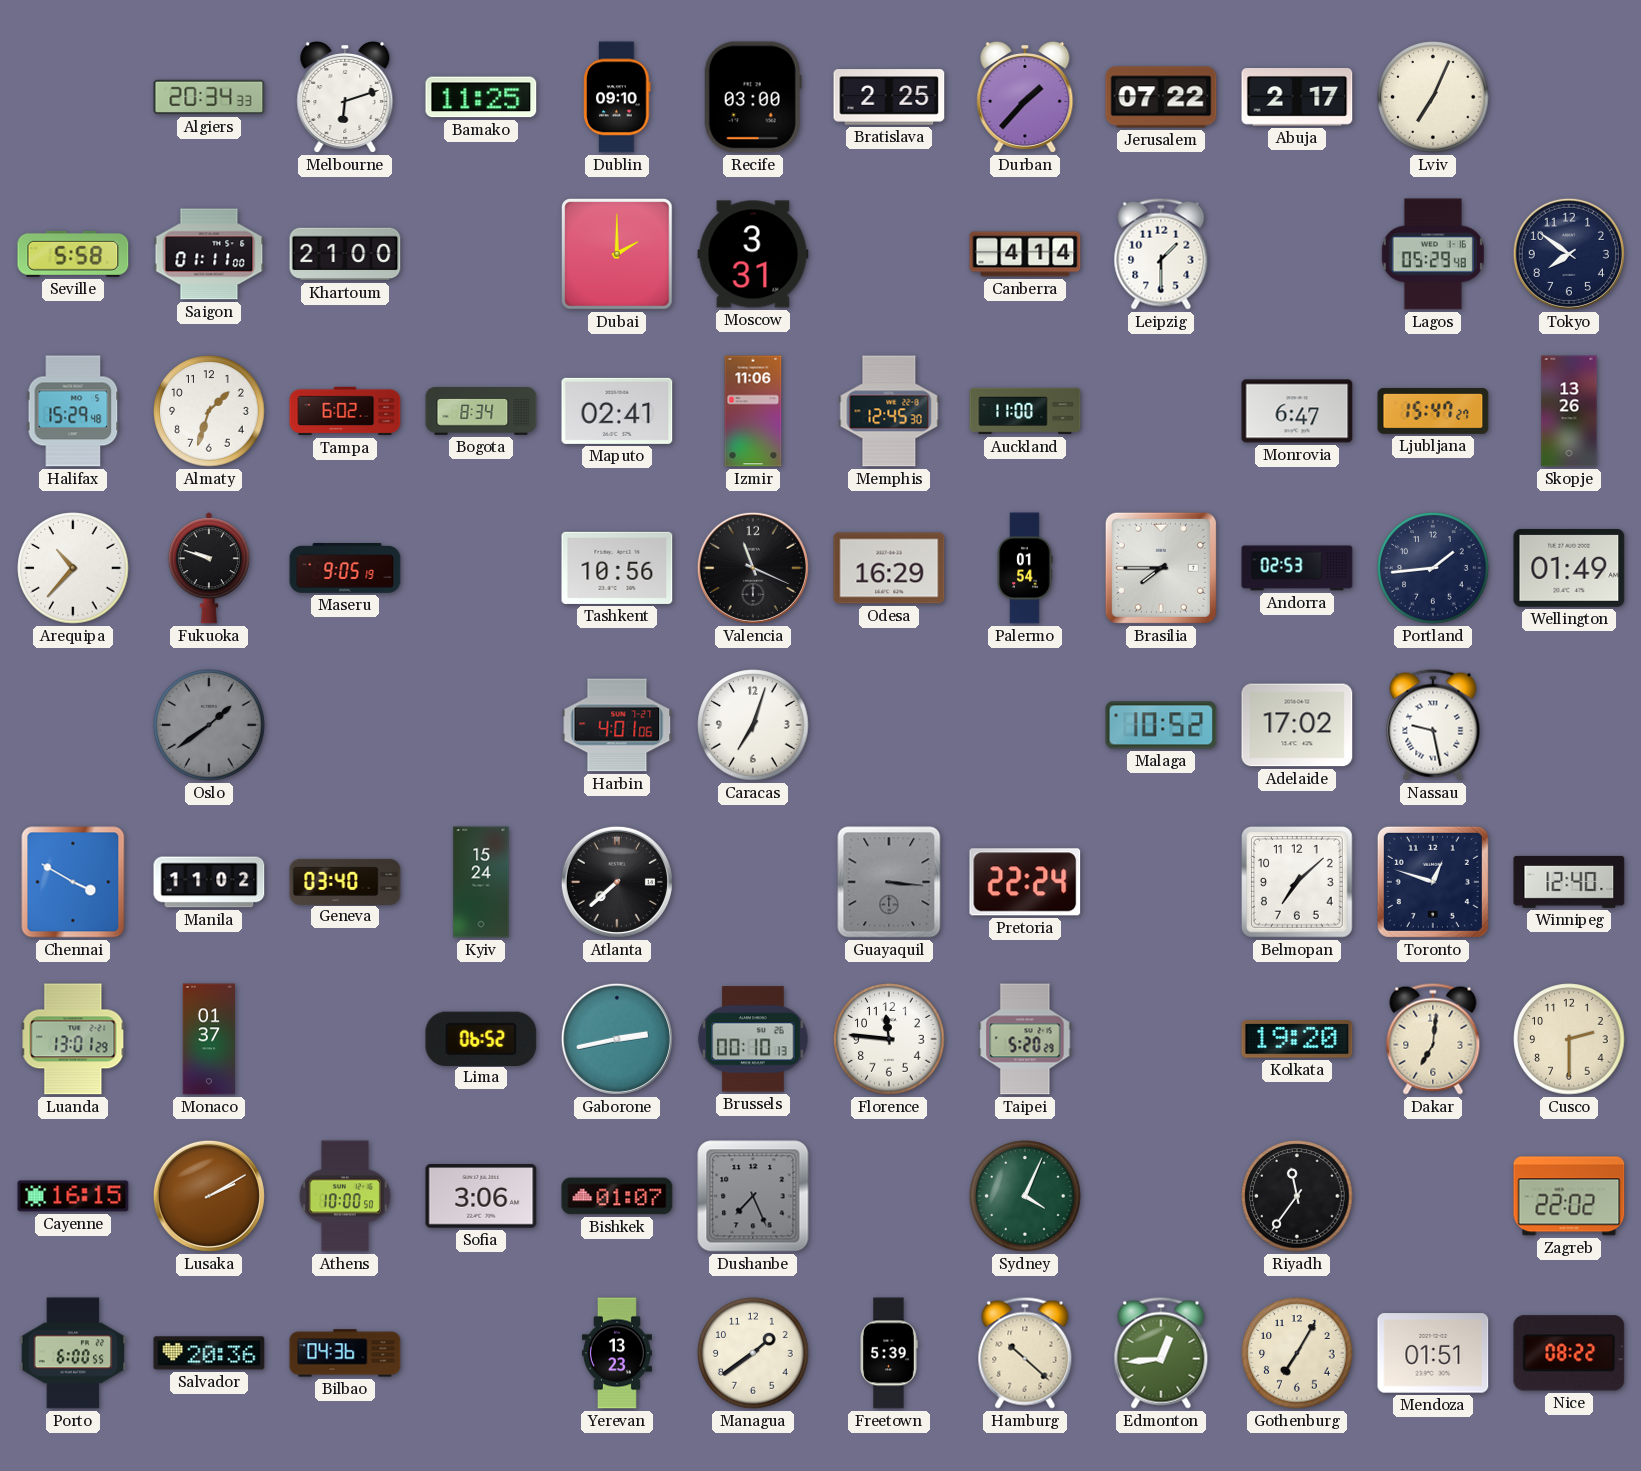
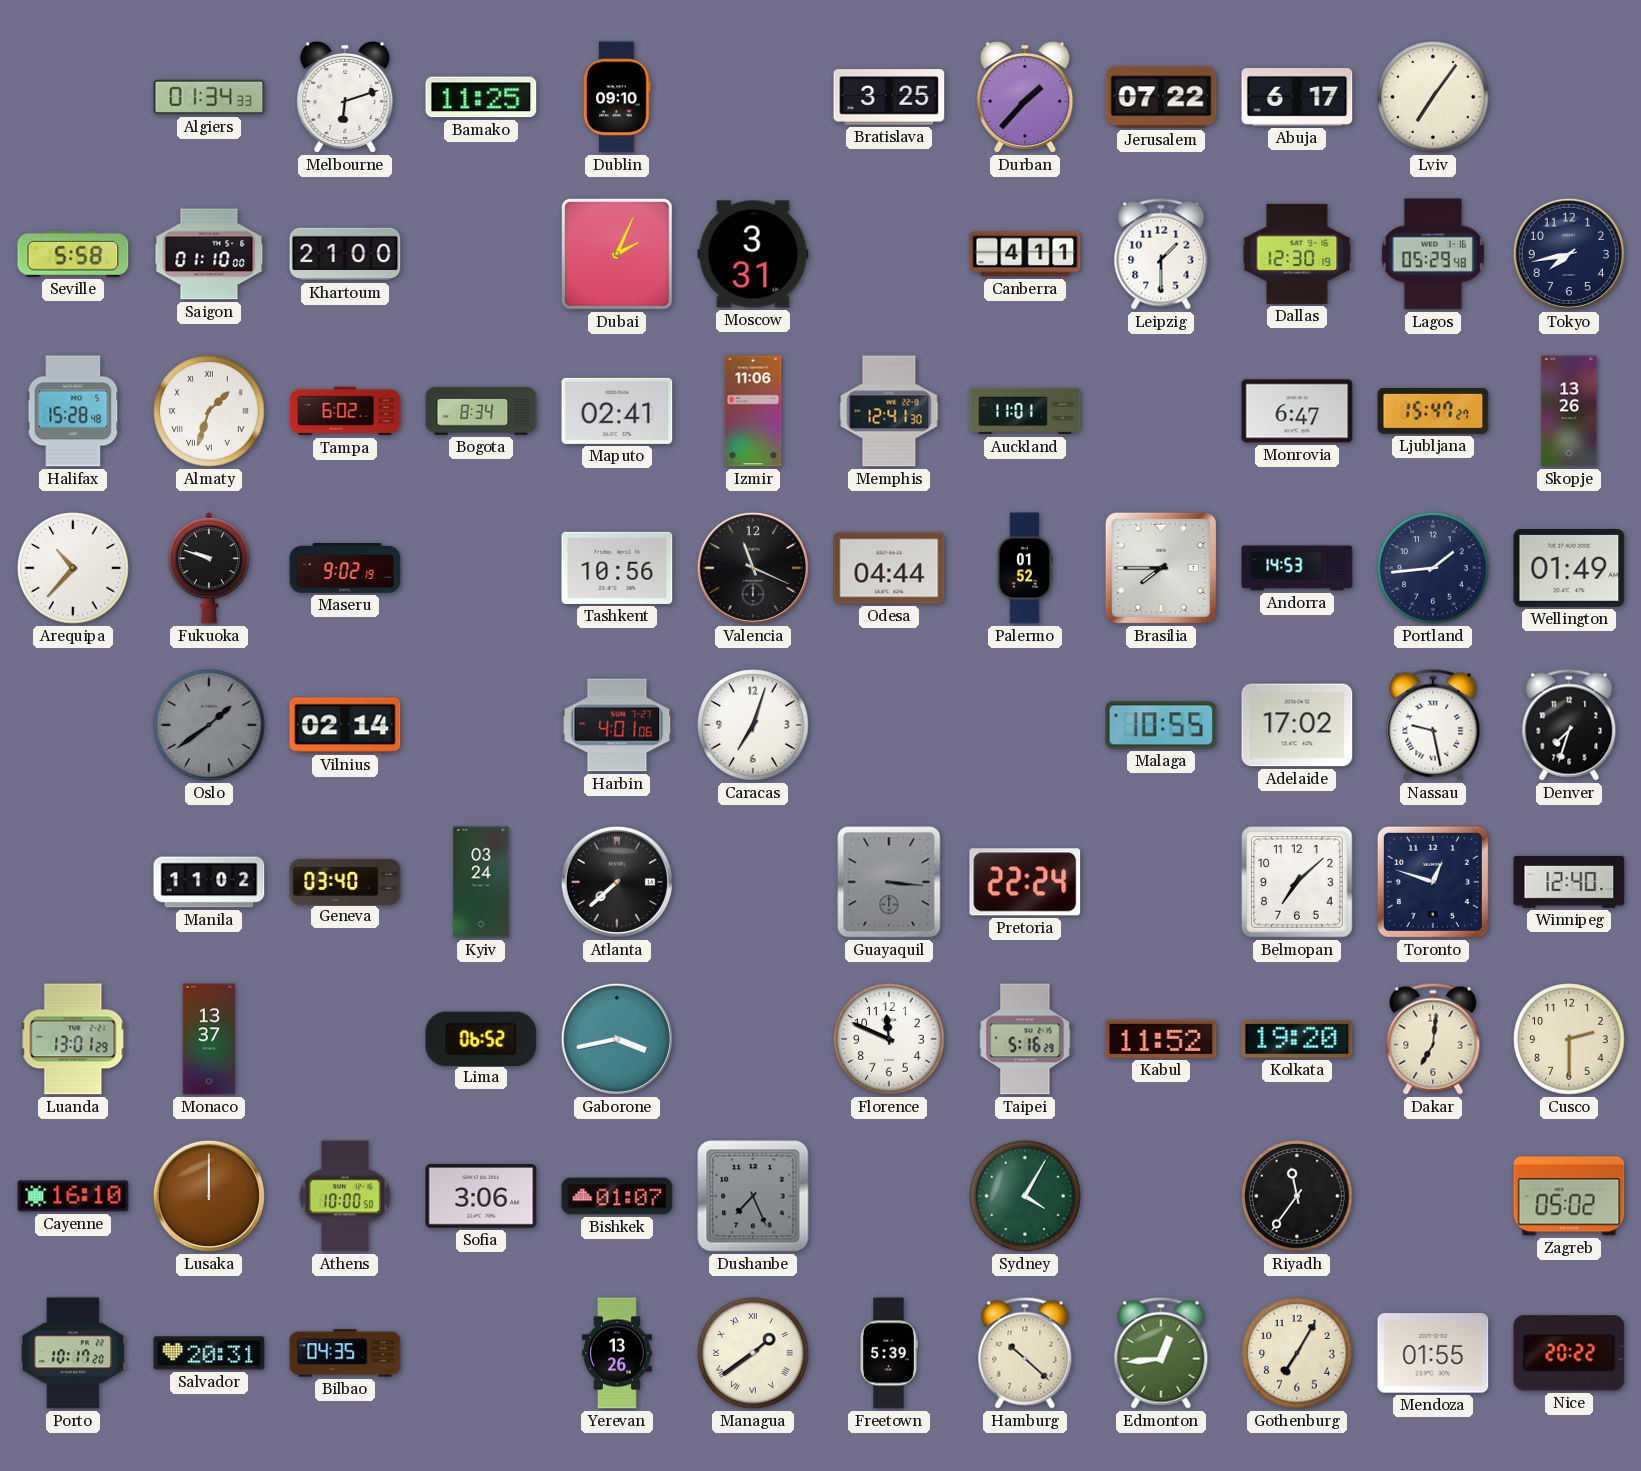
Algiers: 20:34 -> 01:34 (209, 97)
Recife: 03:00 -> none (753, 97)
Bratislava: 2:25 -> 3:25 (889, 97)
Abuja: 2:17 -> 6:17 (1297, 97)
Lviv: 7:04 -> 7:06 (1433, 97)
Saigon: 01:11 -> 01:10 (209, 254)
Dubai: 2:00 -> 2:04 (618, 255)
Canberra: 4:14 -> 4:11 (1025, 254)
Dallas: none -> 12:30 (1297, 254)
Tokyo: 7:51 -> 7:43 (1569, 254)
Halifax: 15:29 -> 15:28 (73, 411)
Almaty numerals: Arabic -> Roman (209, 411)
Memphis: 12:45 -> 12:41 (889, 411)
Auckland: 11:00 -> 11:01 (1025, 411)
Maseru: 9:05 -> 9:02 (345, 568)
Odesa: 16:29 -> 04:44 (889, 568)
Palermo: 01:54 -> 01:52 (1025, 568)
Andorra: 02:53 -> 14:53 (1297, 568)
Vilnius: none -> 02:14 (345, 725)
Malaga: 10:52 -> 10:55 (1161, 725)
Denver: none -> 7:33 (1569, 725)
Chennai: 3:50 -> none (73, 882)
Kyiv: 15:24 -> 03:24 (481, 882)
Monaco: 01:37 -> 13:37 (209, 1039)
Gaborone: 2:43 -> 3:43 (617, 1039)
Brussels: 00:10 -> none (753, 1039)
Florence: 11:46 -> 11:49 (889, 1039)
Taipei: 5:20 -> 5:16 (1025, 1039)
Kabul: none -> 11:52 (1161, 1039)
Cayenne: 16:15 -> 16:10 (73, 1196)
Lusaka: 2:10 -> 12:00 (209, 1196)
Sydney: 4:04 -> 4:05 (1025, 1196)
Zagreb: 22:02 -> 05:02 (1569, 1196)
Porto: 6:00 -> 10:17 (73, 1353)
Salvador: 20:36 -> 20:31 (209, 1353)
Bilbao: 04:36 -> 04:35 (345, 1353)
Yerevan: 13:23 -> 13:26 (617, 1353)
Managua numerals: Arabic -> Roman (753, 1353)
Mendoza: 01:51 -> 01:55 (1433, 1353)
Nice: 08:22 -> 20:22 (1569, 1353)
